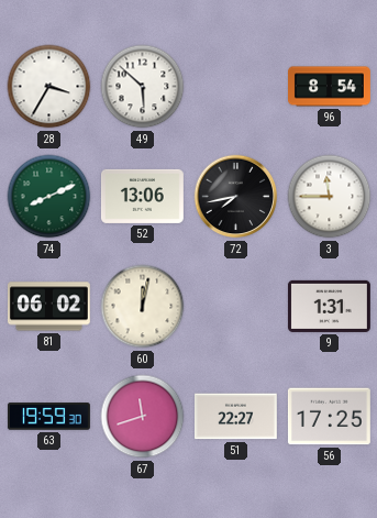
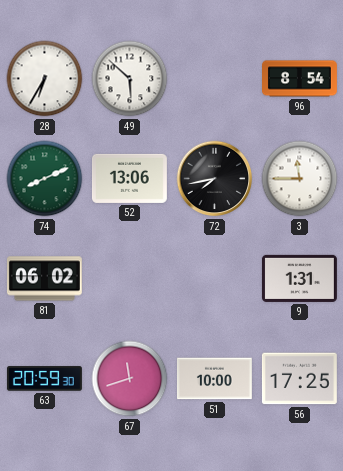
28: 3:35 -> 6:35 (45, 79)
60: 12:02 -> none (143, 307)
63: 19:59 -> 20:59 (44, 379)
51: 22:27 -> 10:00 (214, 379)
